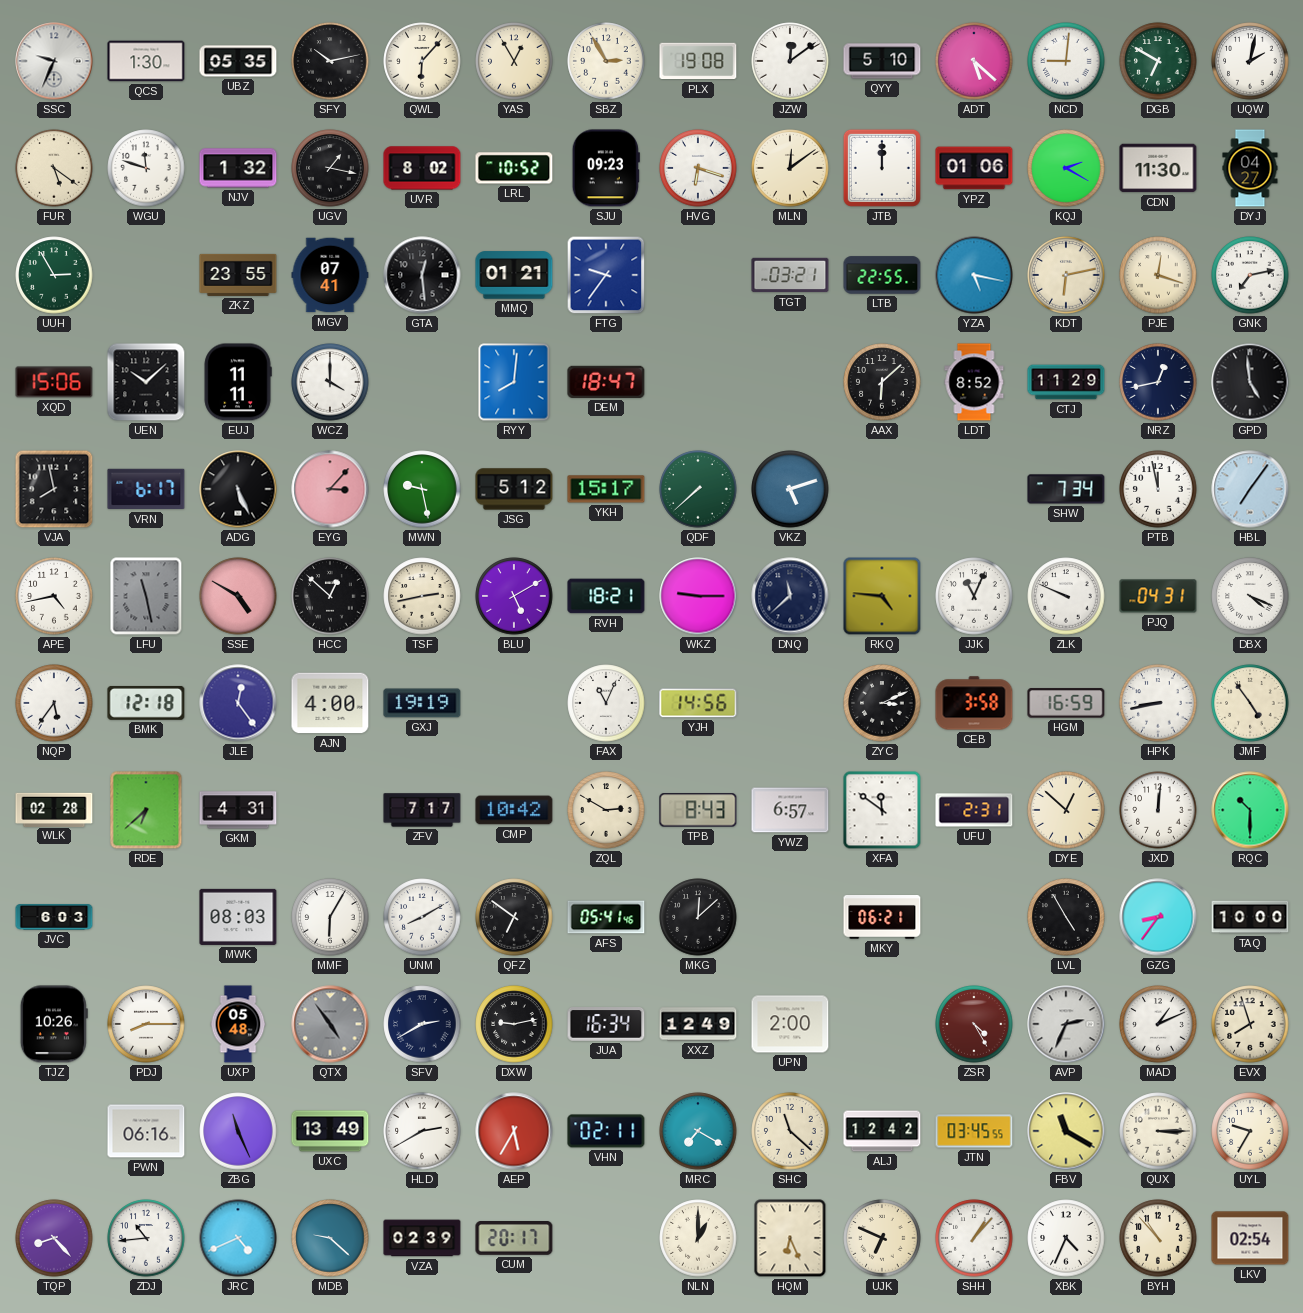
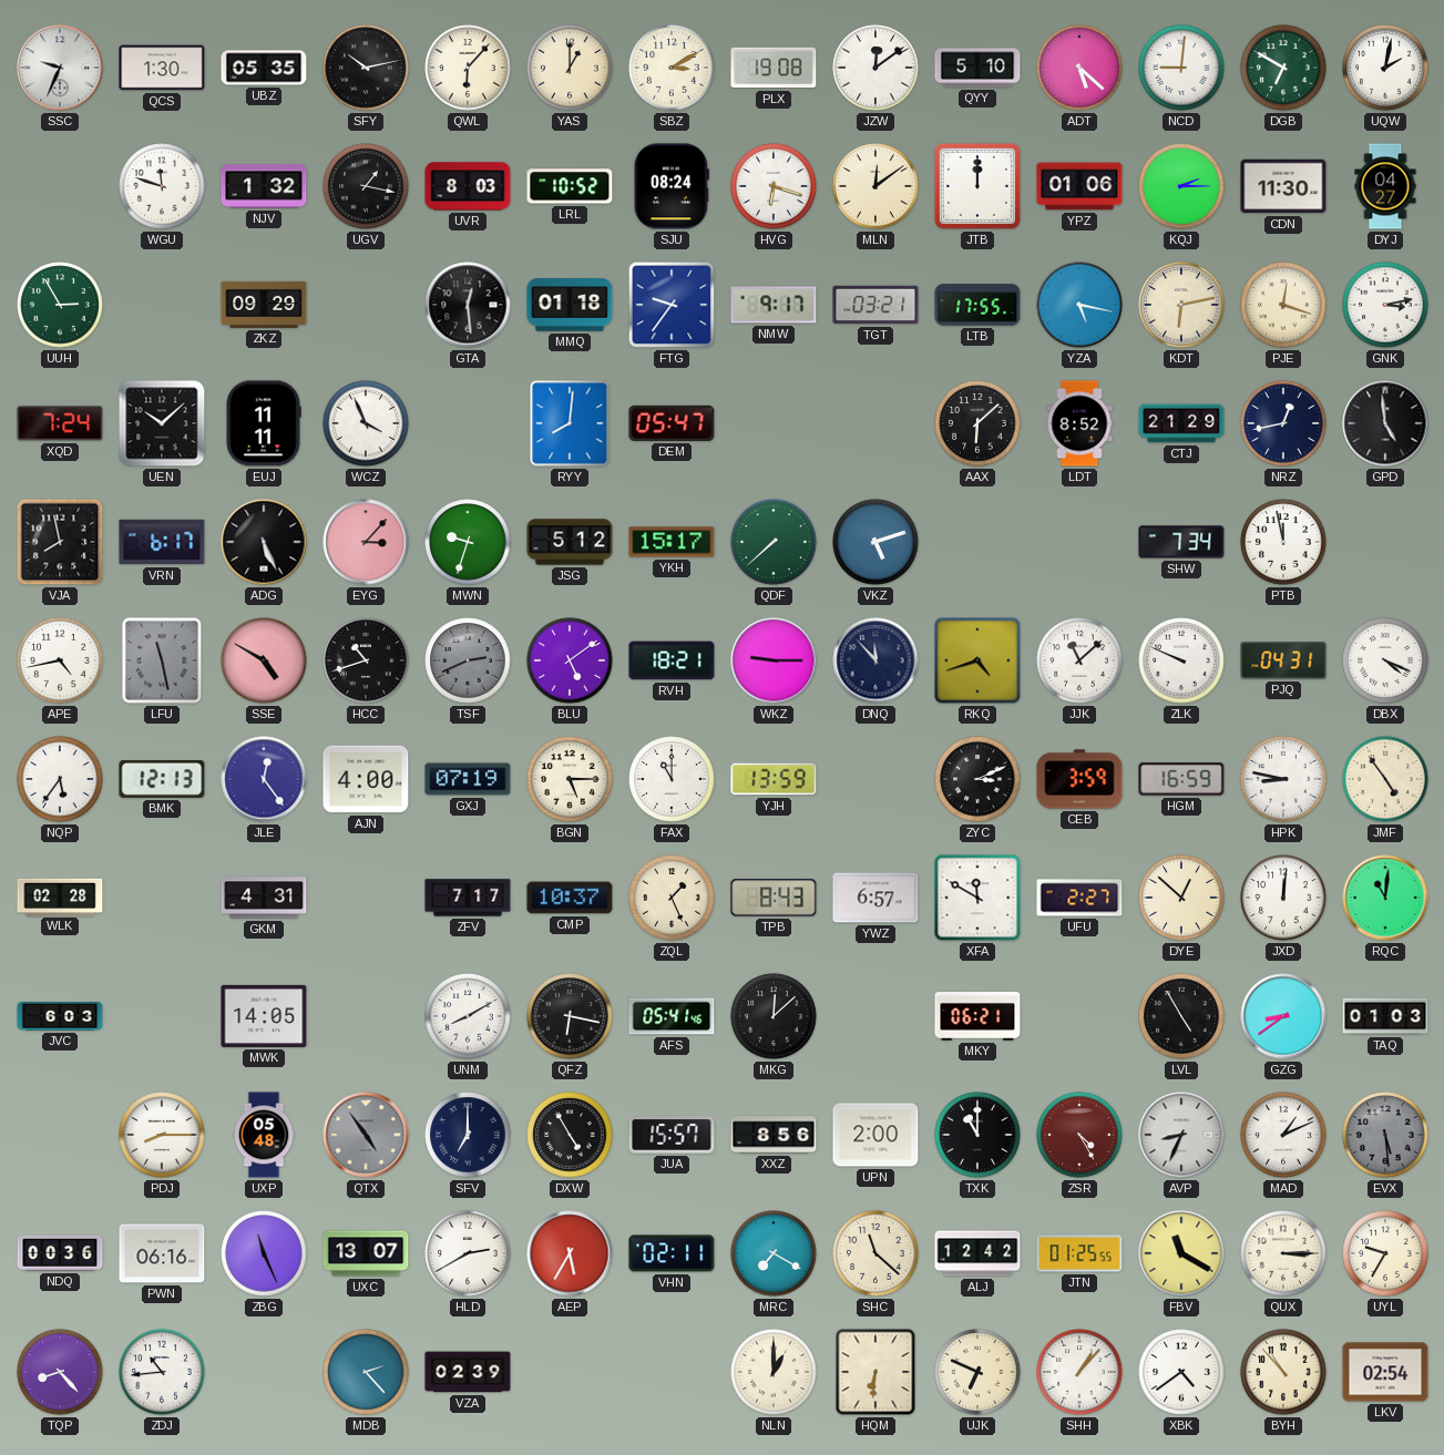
YAS: 12:55 -> 1:00 (570, 68)
SBZ: 2:55 -> 3:10 (672, 68)
FUR: 5:21 -> none (54, 168)
UVR: 8:02 -> 8:03 (468, 186)
SJU: 09:23 -> 08:24 (672, 186)
KQJ: 2:20 -> 2:15 (1181, 186)
ZKZ: 23:55 -> 09:29 (264, 305)
MGV: 07:41 -> none (330, 275)
MMQ: 01:21 -> 01:18 (570, 305)
NMW: none -> 9:17 (774, 305)
LTB: 22:55 -> 17:55 (977, 305)
GNK: 7:13 -> 3:13 (1385, 305)
XQD: 15:06 -> 7:24 (60, 423)
WCZ: 4:00 -> 3:56 (366, 423)
DEM: 18:47 -> 05:47 (672, 423)
CTJ: 11:29 -> 21:29 (1181, 423)
MWN: 9:28 -> 9:33 (468, 542)
HBL: 7:06 -> none (1250, 489)
HCC: 12:52 -> 10:42 (366, 660)
TSF: 2:43 -> 2:41 (468, 660)
TSF dial: cream -> grey (468, 660)
BLU: 5:10 -> 5:09 (570, 660)
DNQ: 11:38 -> 11:53 (875, 660)
RKQ: 4:46 -> 4:42 (977, 660)
JJK: 11:04 -> 11:08 (1079, 660)
BMK: 12:18 -> 12:13 (162, 779)
GXJ: 19:19 -> 07:19 (468, 779)
BGN: none -> 5:15 (570, 779)
FAX: 11:04 -> 11:00 (672, 779)
YJH: 14:56 -> 13:59 (774, 779)
CEB: 3:58 -> 3:59 (1079, 779)
HPK: 8:43 -> 8:47 (1283, 779)
RDE: 6:38 -> none (146, 810)
CMP: 10:42 -> 10:37 (570, 898)
ZQL: 2:50 -> 1:26 (672, 898)
XFA: 11:51 -> 11:50 (977, 898)
UFU: 2:31 -> 2:27 (1079, 898)
RQC: 10:30 -> 11:01 (1385, 898)
MWK: 08:03 -> 14:05 (264, 1016)
MMF: 6:05 -> none (330, 917)
QFZ: 6:51 -> 6:17 (570, 1016)
GZG: 8:36 -> 8:39 (1283, 1016)
TAQ: 10:00 -> 01:03 (1385, 1016)
TJZ: 10:26 -> none (54, 1024)
SFV: 2:40 -> 7:00 (468, 1135)
DXW: 9:13 -> 4:55 (570, 1135)
JUA: 16:34 -> 15:57 (672, 1136)
XXZ: 12:49 -> 8:56 (774, 1135)
TXK: none -> 11:00 (977, 1135)
AVP: 2:34 -> 8:34 (1181, 1135)
EVX: 7:57 -> 5:29 (1385, 1135)
EVX dial: cream -> grey (1385, 1135)
NDQ: none -> 00:36 (60, 1253)
UXC: 13:49 -> 13:07 (366, 1253)
JTN: 03:45 -> 01:25 (1079, 1253)
JRC: 4:41 -> none (238, 1238)
MDB: 9:22 -> 2:23 (366, 1372)
CUM: 20:17 -> none (514, 1239)
HQM: 6:26 -> 6:31 (875, 1372)
XBK: 4:34 -> 4:39 (1181, 1372)
